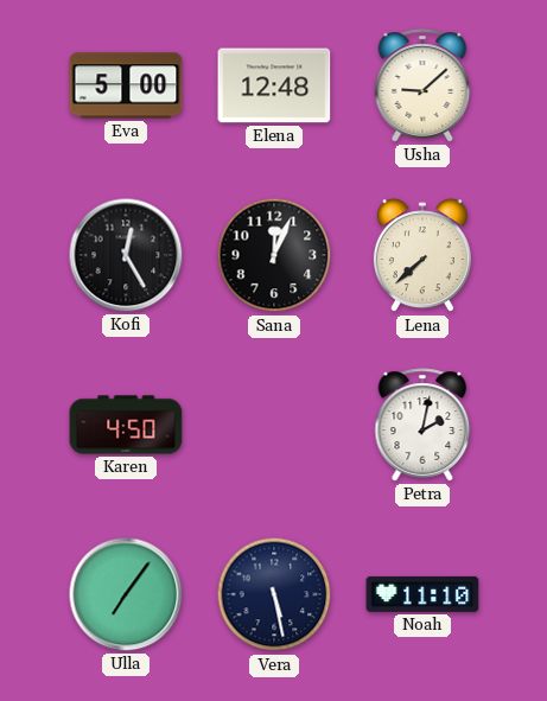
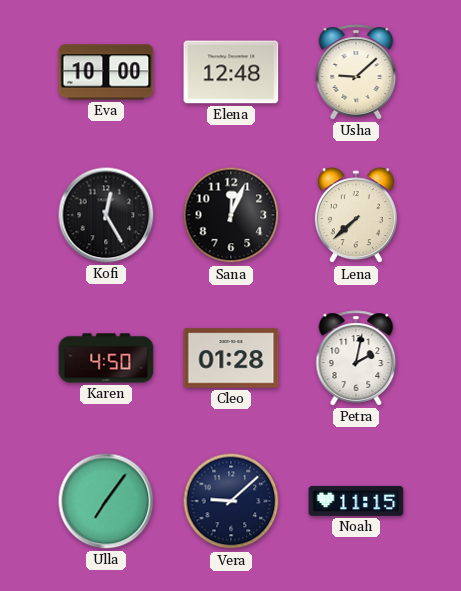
Eva: 5:00 -> 10:00 (106, 72)
Cleo: none -> 01:28 (231, 358)
Vera: 5:28 -> 9:08 (231, 501)
Noah: 11:10 -> 11:15 (356, 501)
